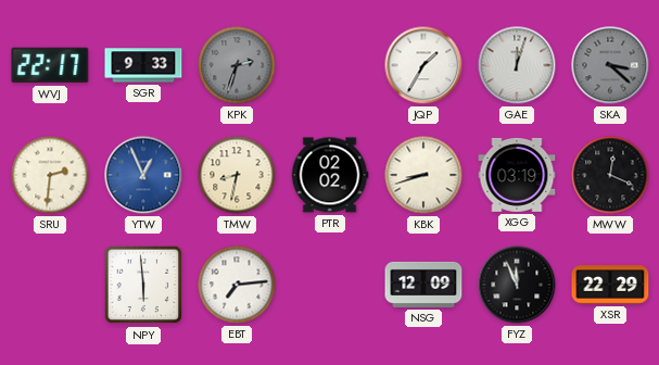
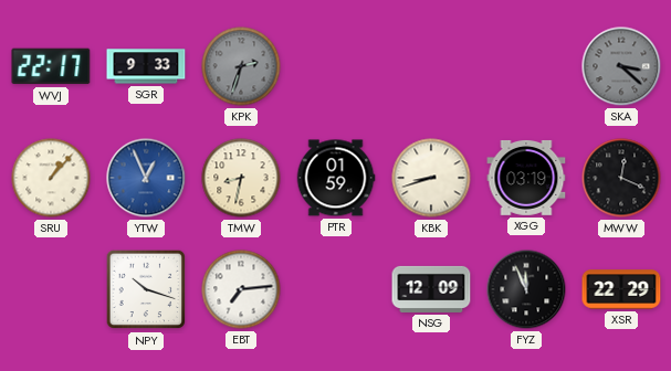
JQP: 1:35 -> none (423, 65)
GAE: 12:03 -> none (517, 65)
SRU: 2:31 -> 1:07 (51, 178)
PTR: 02:02 -> 01:59 (336, 178)
NPY: 5:59 -> 10:18 (146, 289)
